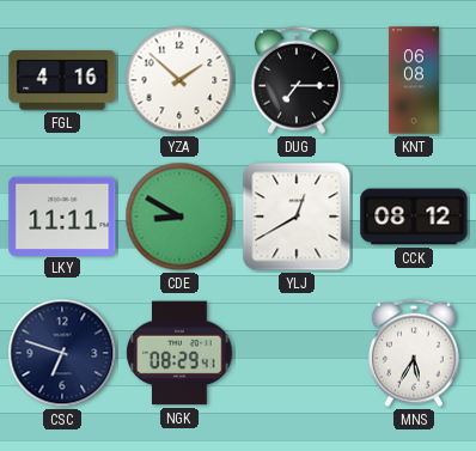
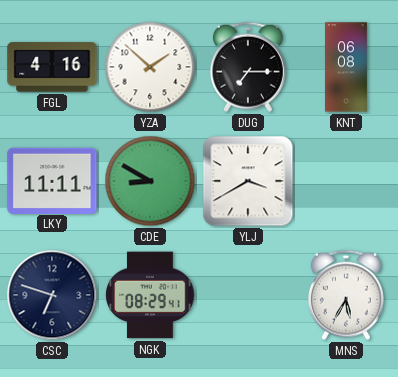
YLJ: 12:40 -> 3:40 (248, 181)
CCK: 08:12 -> none (414, 217)
